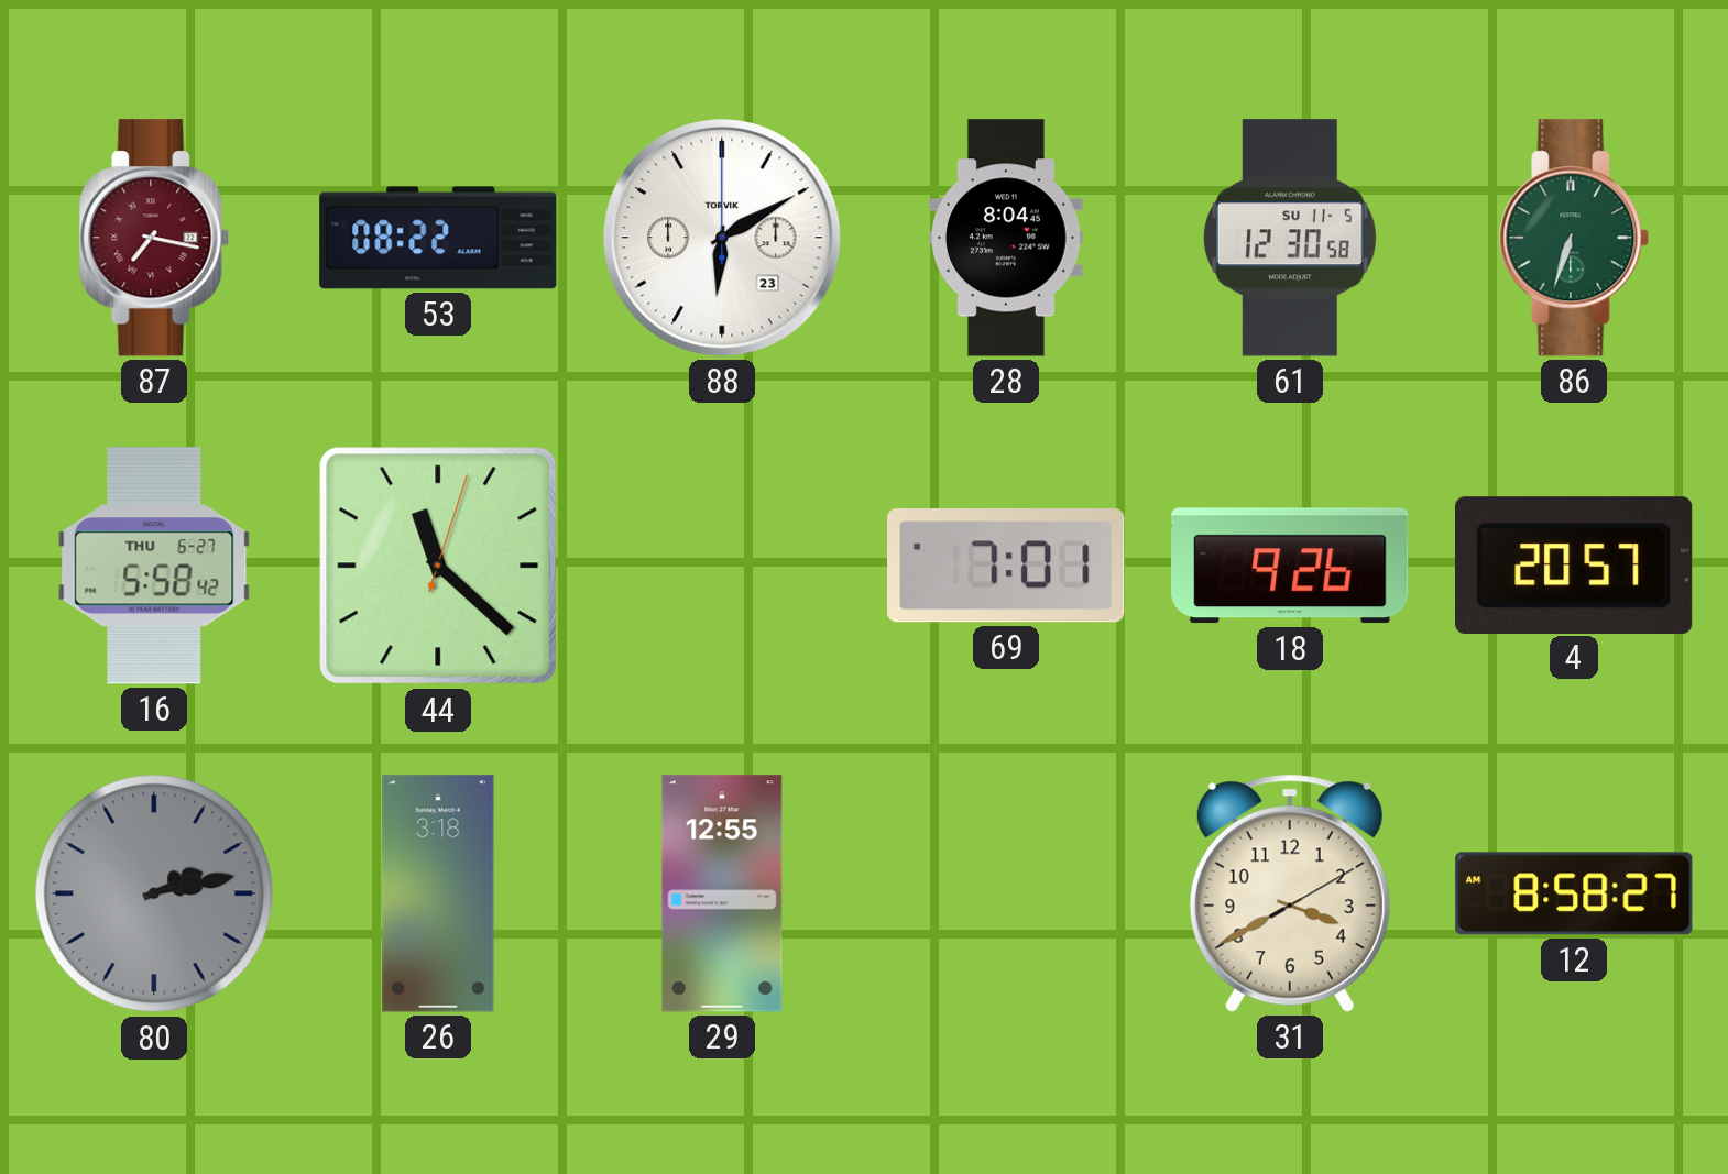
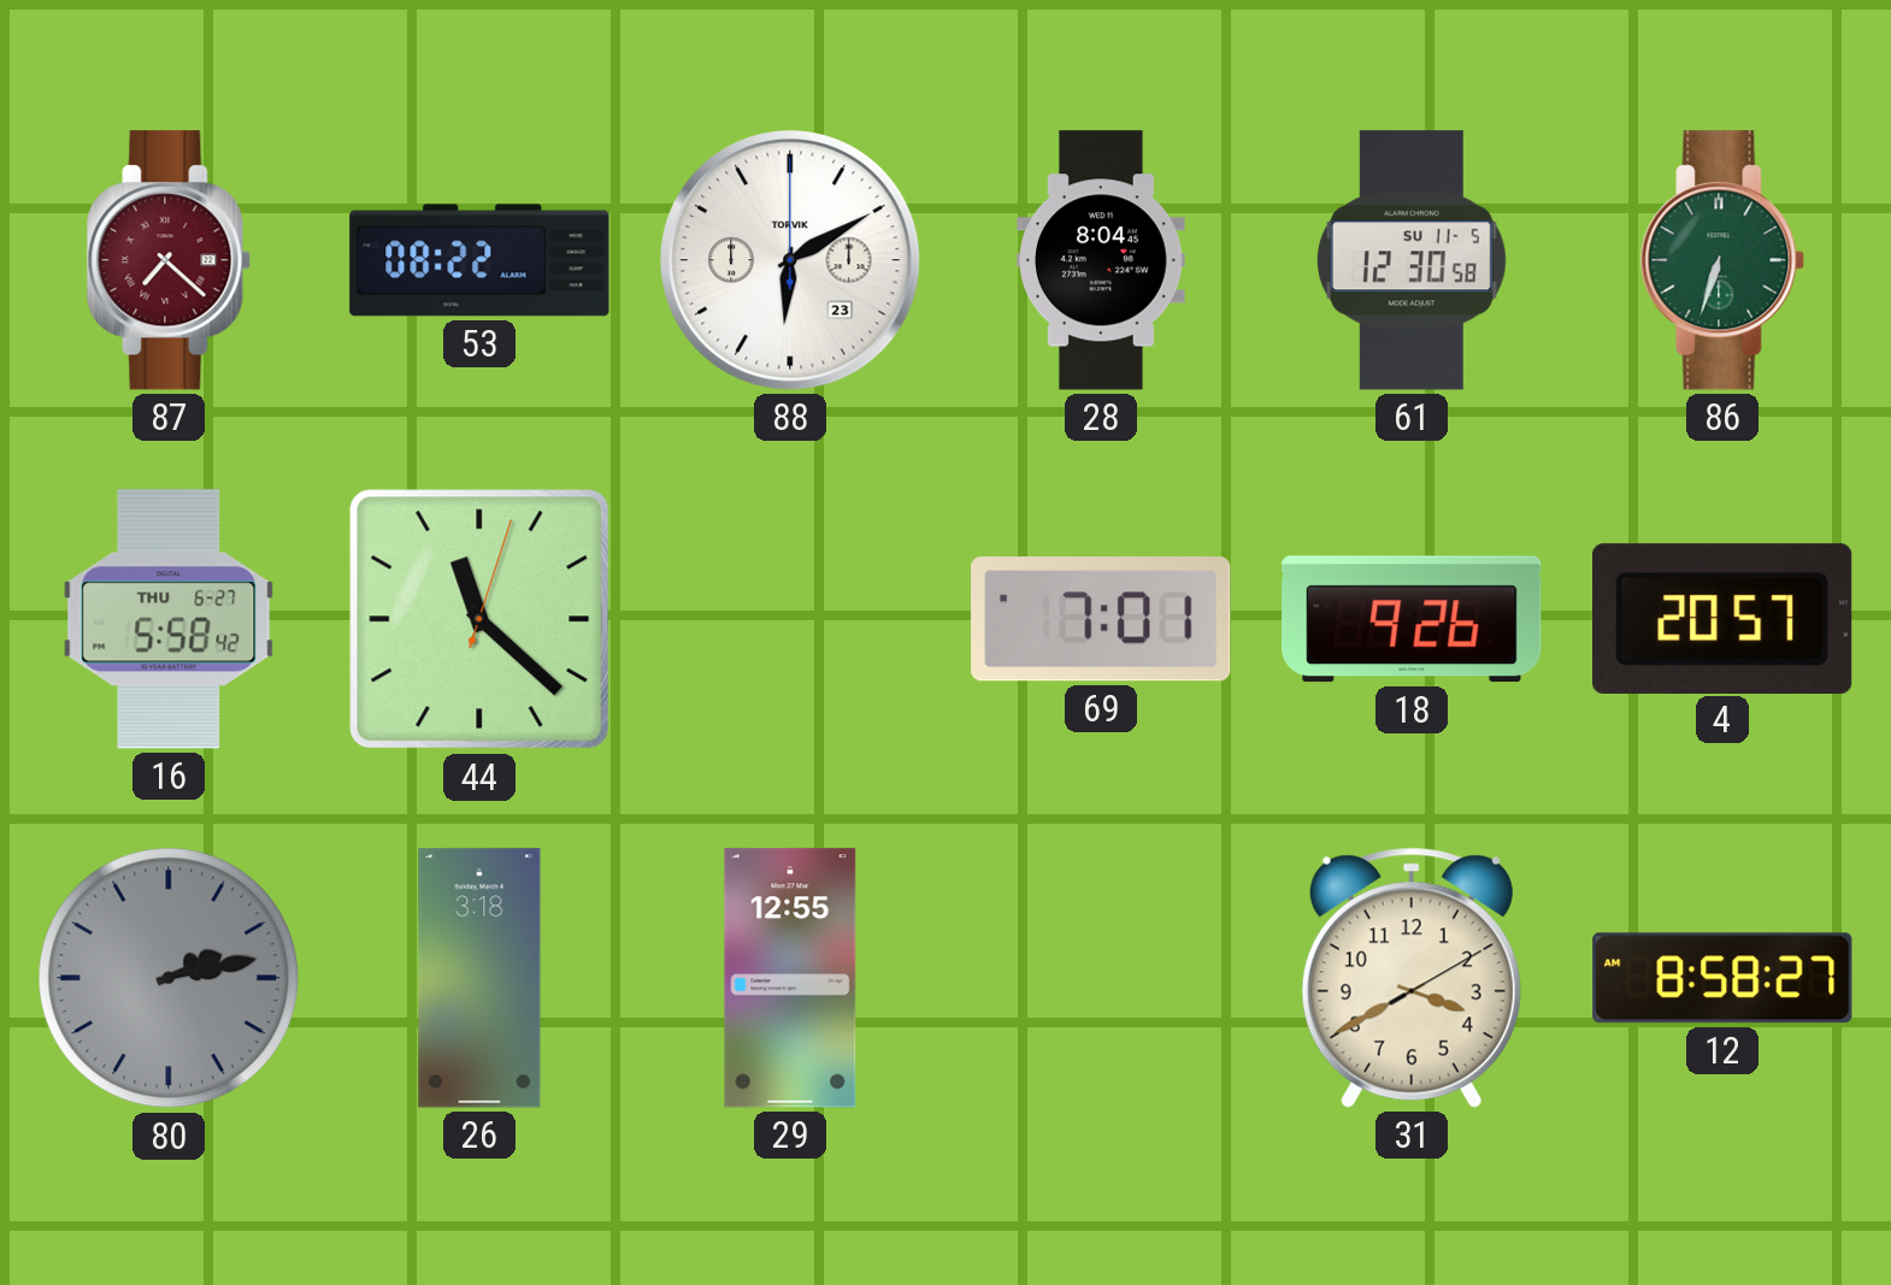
87: 7:17 -> 7:22 (169, 260)
